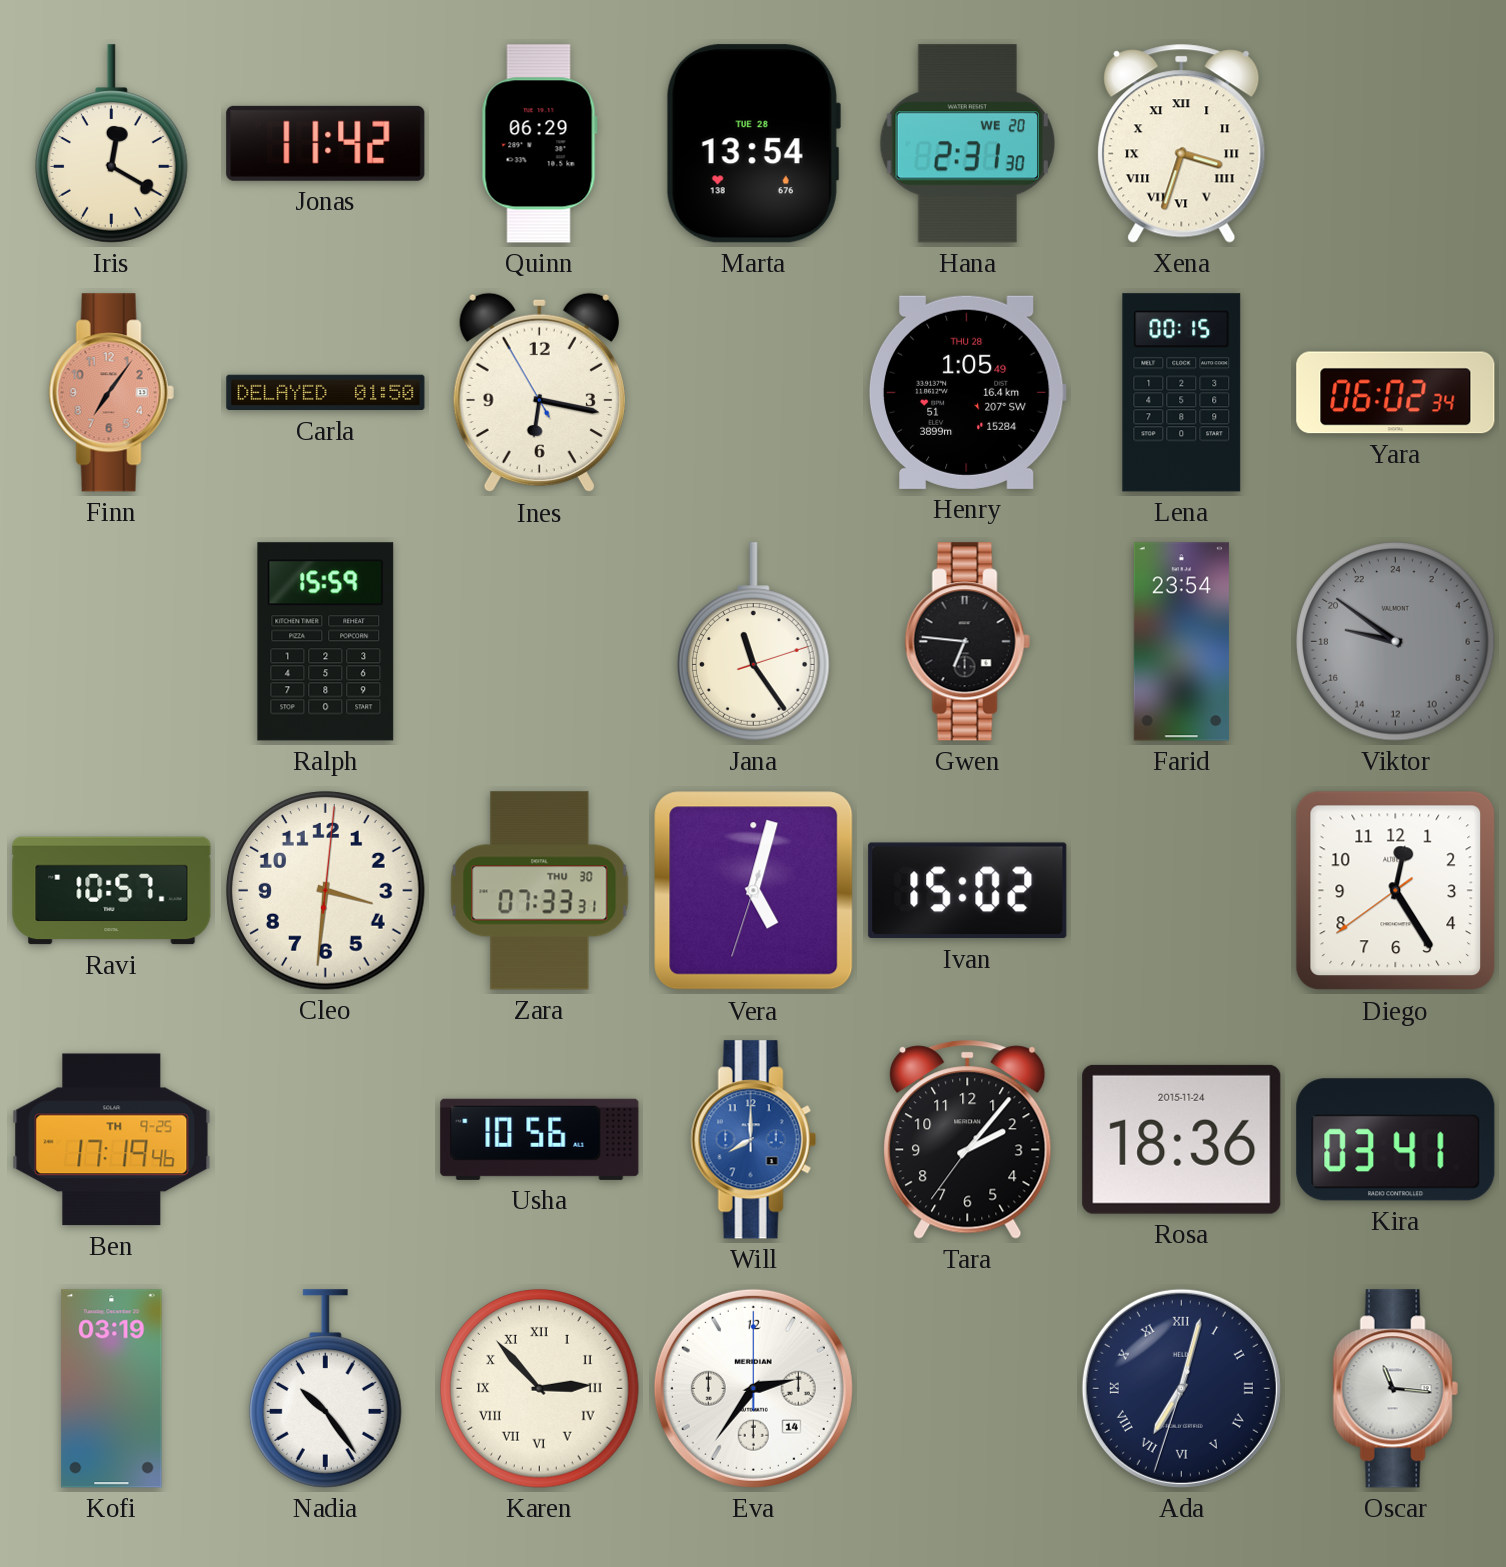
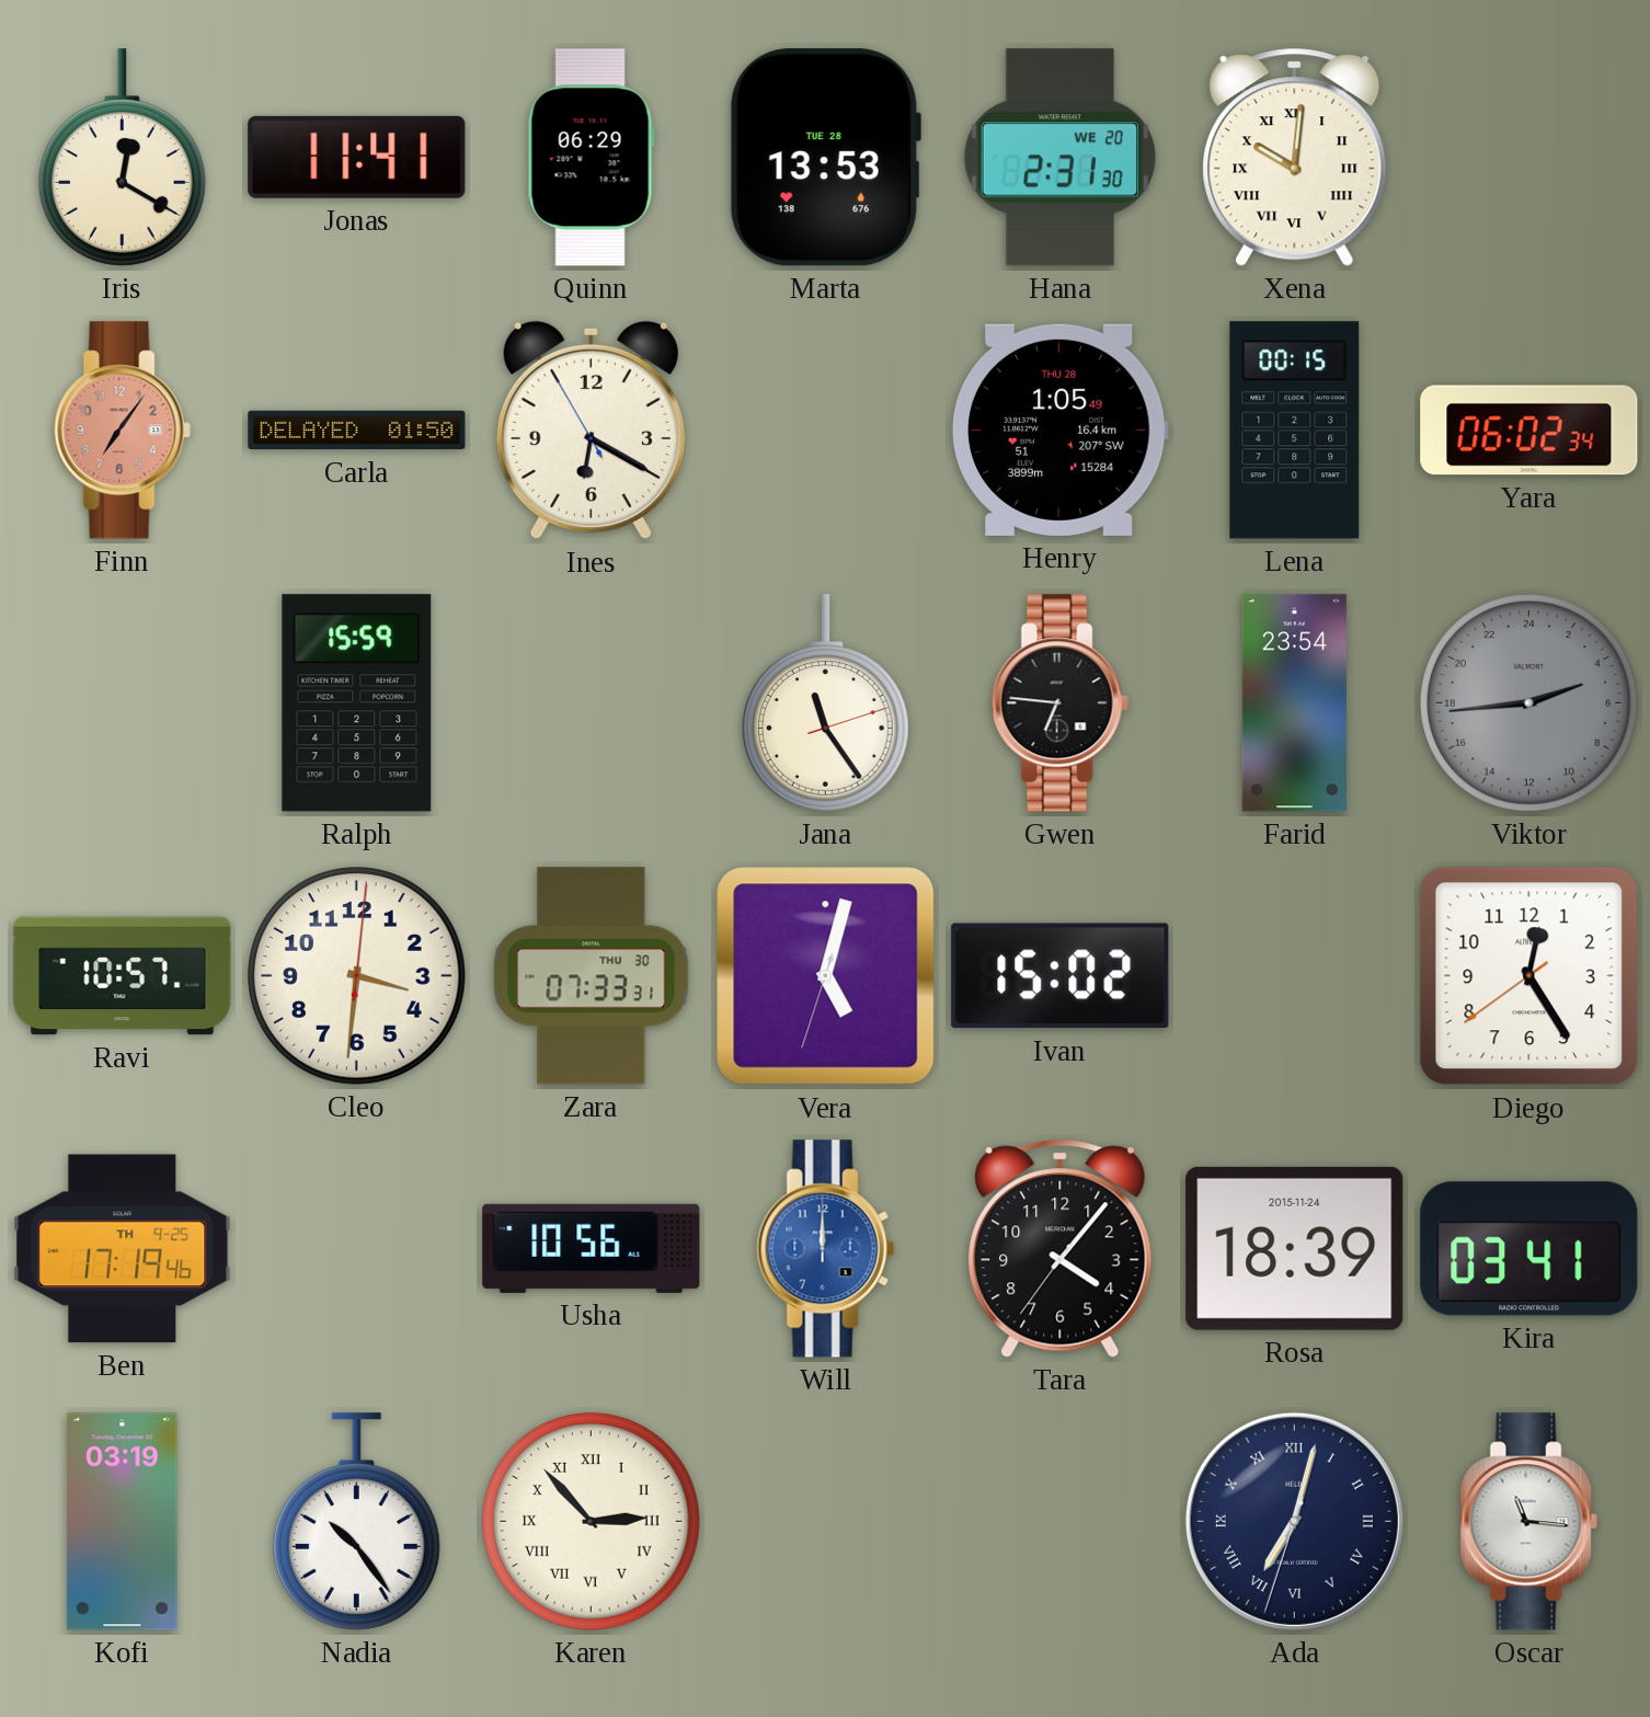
Jonas: 11:42 -> 11:41 (357, 157)
Marta: 13:54 -> 13:53 (825, 158)
Xena: 3:33 -> 10:01 (1295, 157)
Ines: 6:16 -> 6:19 (591, 431)
Viktor: 18:51 -> 4:44 (1529, 703)
Will: 8:00 -> 12:00 (825, 1249)
Tara: 2:06 -> 4:06 (1061, 1248)
Rosa: 18:36 -> 18:39 (1295, 1248)
Eva: 2:36 -> none (753, 1388)
